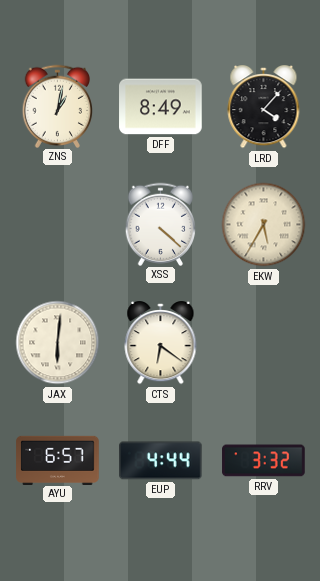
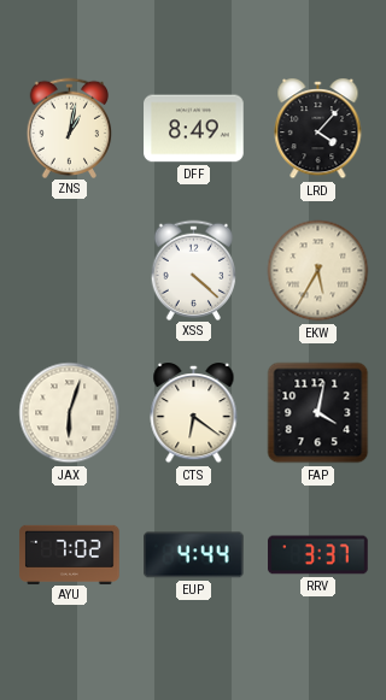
JAX: 6:01 -> 6:03 (70, 413)
FAP: none -> 4:02 (318, 413)
AYU: 6:57 -> 7:02 (70, 554)
RRV: 3:32 -> 3:37 (318, 555)
